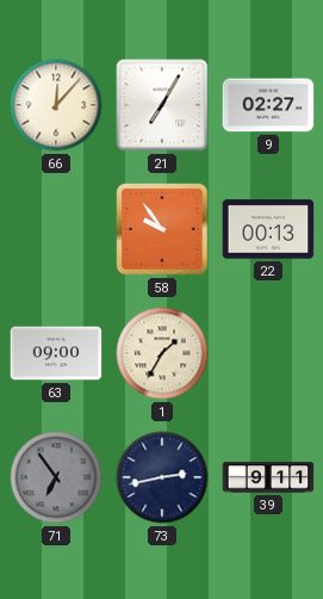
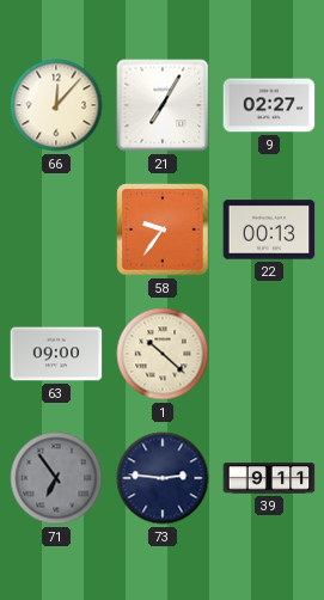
58: 9:54 -> 9:36 (163, 229)
1: 1:35 -> 10:22 (163, 354)
73: 2:43 -> 2:46 (163, 478)
